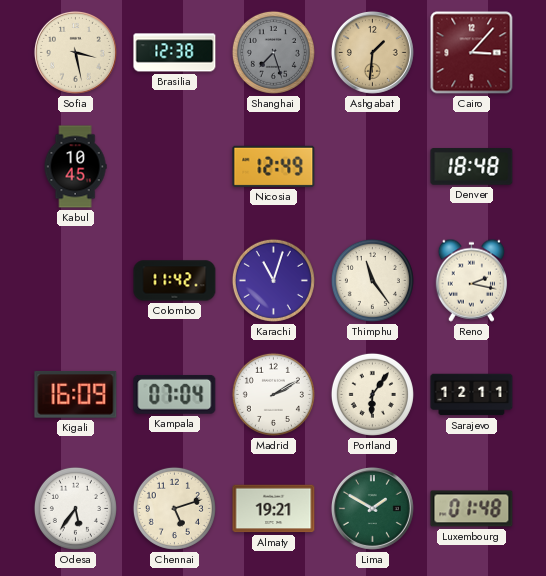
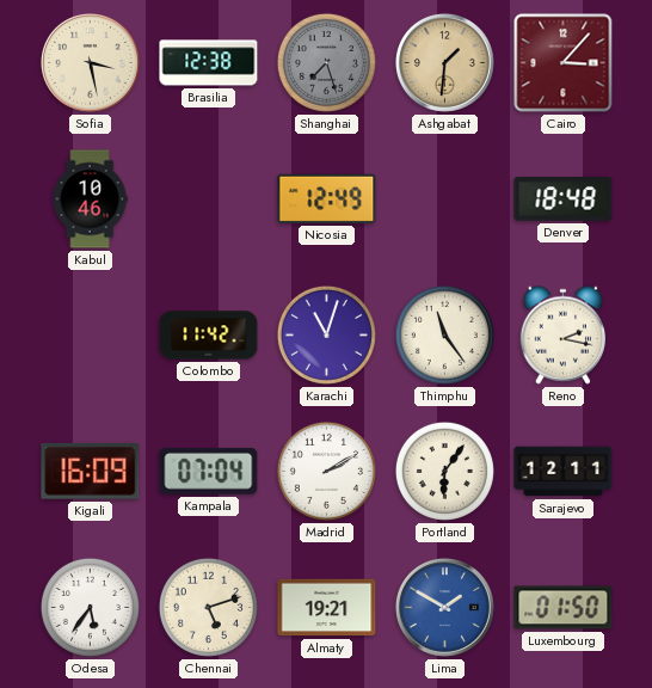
Kabul: 10:45 -> 10:46 (90, 199)
Lima dial: green -> blue (444, 607)
Luxembourg: 01:48 -> 01:50 (564, 608)
